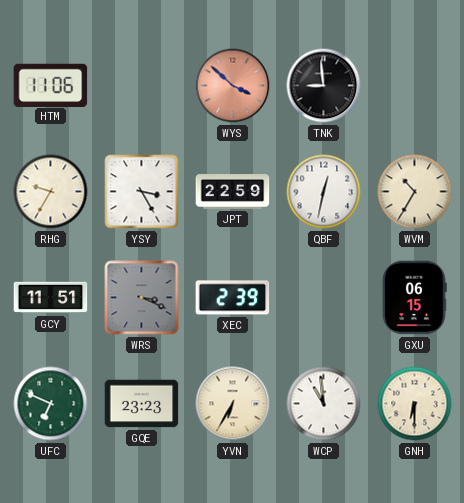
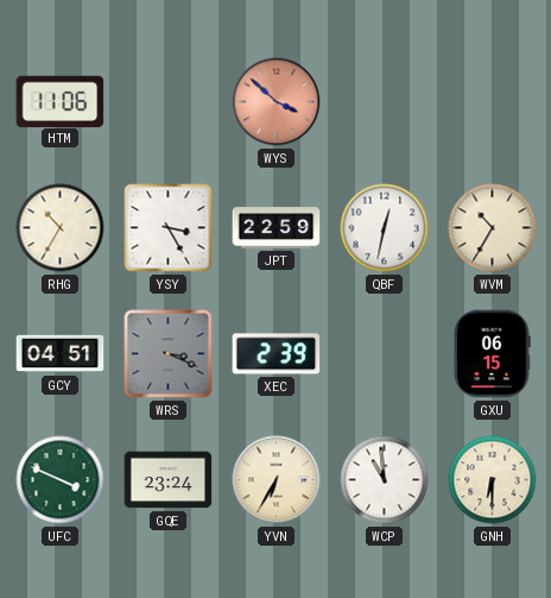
TNK: 8:59 -> none (324, 86)
RHG: 9:35 -> 10:35 (61, 228)
GCY: 11:51 -> 04:51 (61, 354)
UFC: 6:49 -> 3:49 (61, 480)
GQE: 23:23 -> 23:24 (169, 480)
